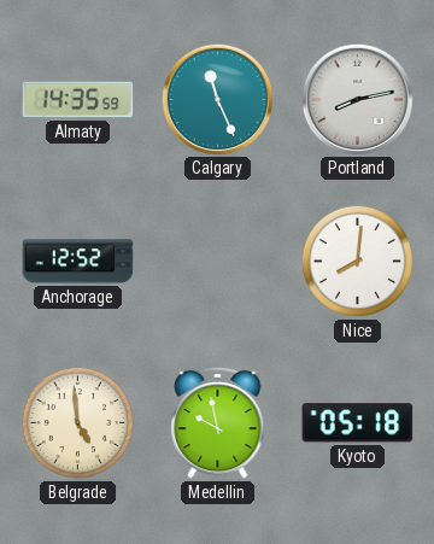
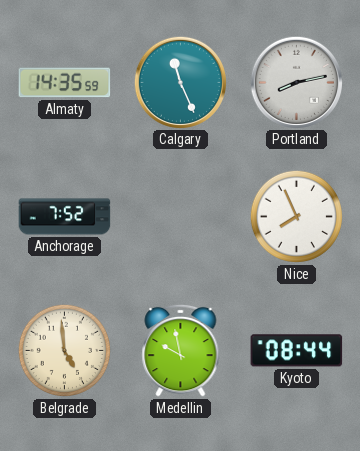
Anchorage: 12:52 -> 7:52 (65, 217)
Nice: 8:01 -> 7:56 (296, 216)
Kyoto: 05:18 -> 08:44 (297, 351)
